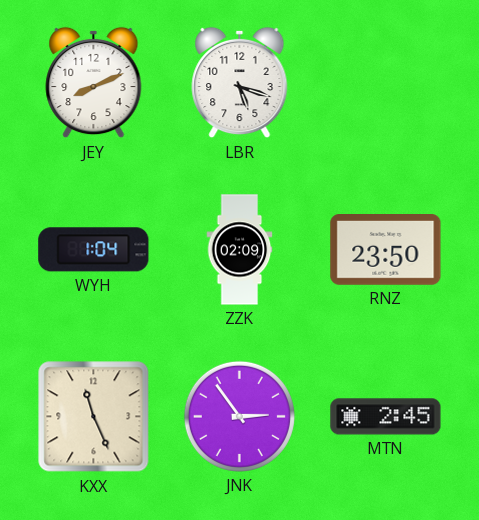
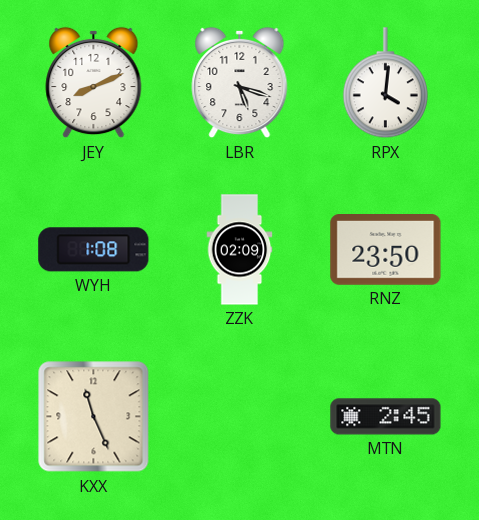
RPX: none -> 4:01 (385, 83)
WYH: 1:04 -> 1:08 (94, 250)
JNK: 2:54 -> none (239, 416)
